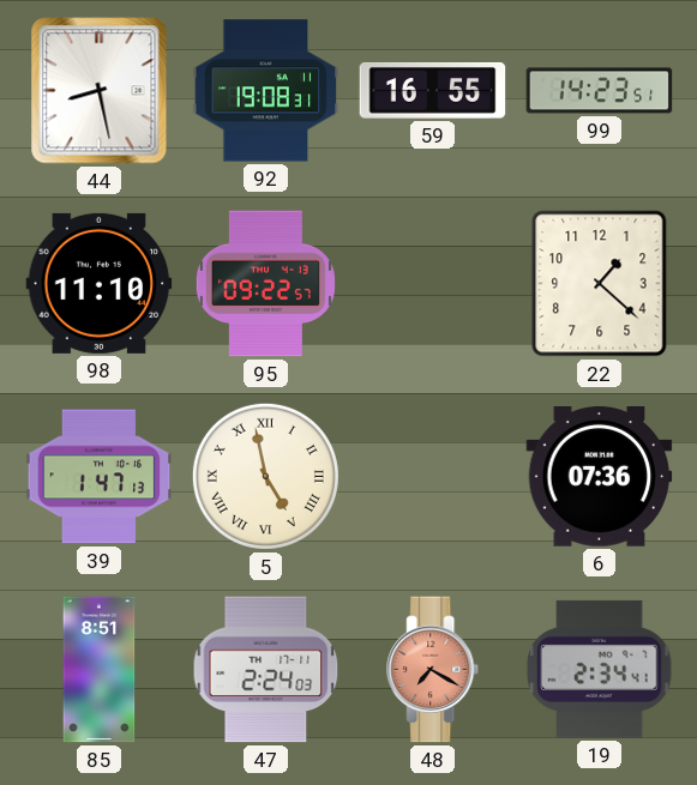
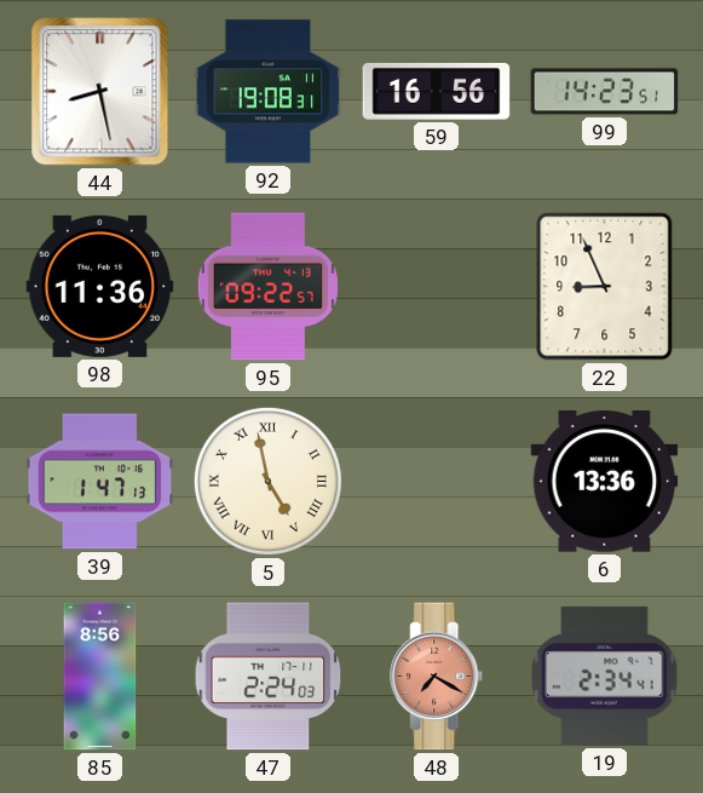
59: 16:55 -> 16:56 (437, 91)
98: 11:10 -> 11:36 (100, 286)
22: 1:22 -> 8:56 (605, 287)
6: 07:36 -> 13:36 (605, 482)
85: 8:51 -> 8:56 (100, 677)
